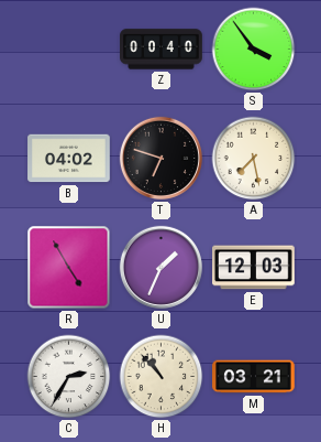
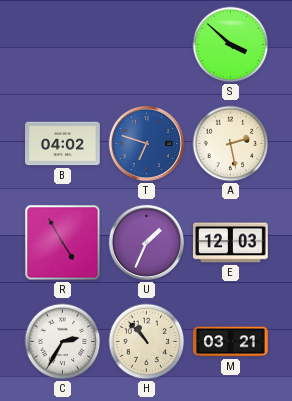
Z: 00:40 -> none (162, 50)
S: 3:54 -> 3:52 (231, 45)
T dial: black -> blue (146, 143)
A: 7:28 -> 2:28 (231, 144)
